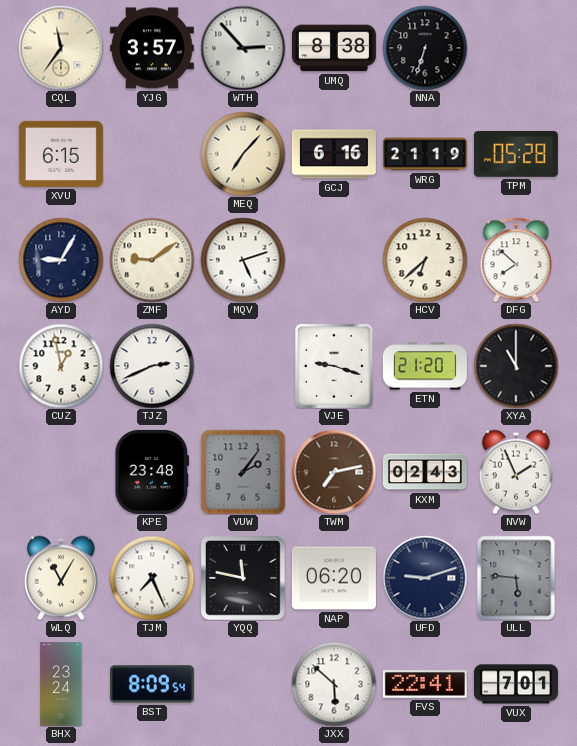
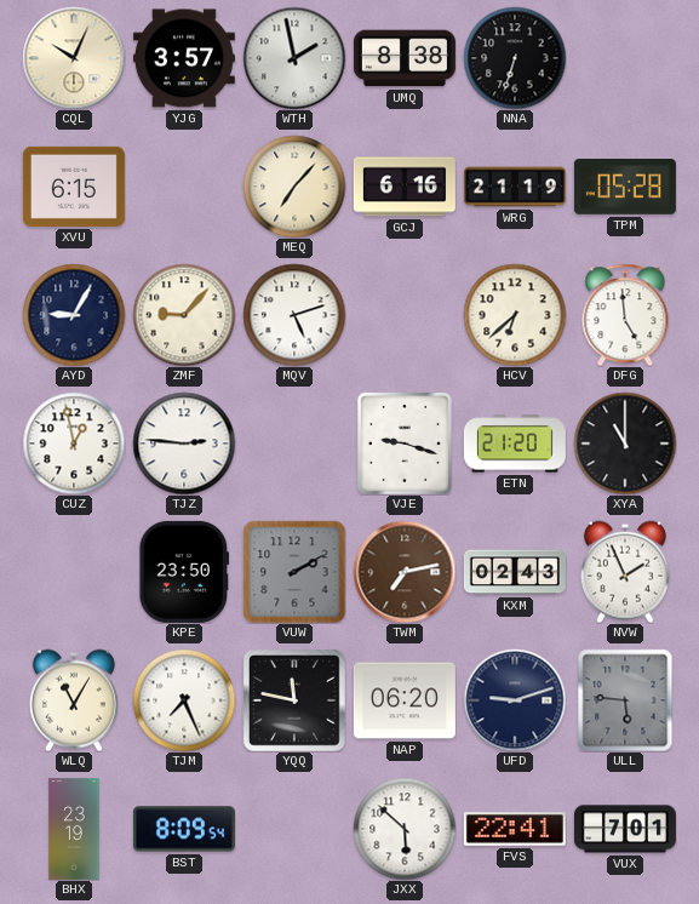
CQL: 11:36 -> 10:04 (74, 58)
WTH: 2:53 -> 1:58 (294, 58)
ZMF: 9:09 -> 9:07 (184, 315)
DFG: 7:52 -> 4:59 (625, 315)
TJZ: 2:41 -> 2:46 (184, 444)
KPE: 23:48 -> 23:50 (184, 572)
VUW: 2:06 -> 2:10 (294, 572)
BHX: 23:24 -> 23:19 (74, 829)
